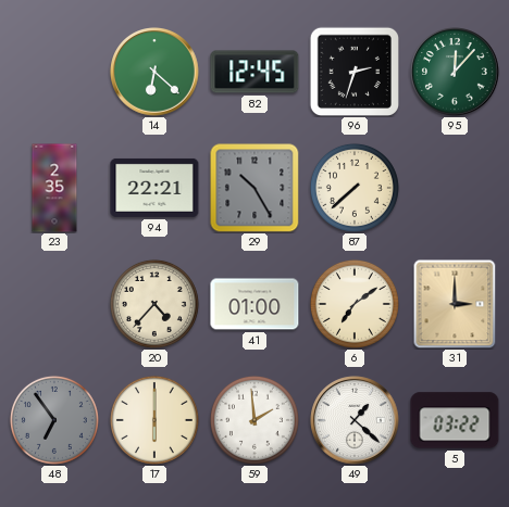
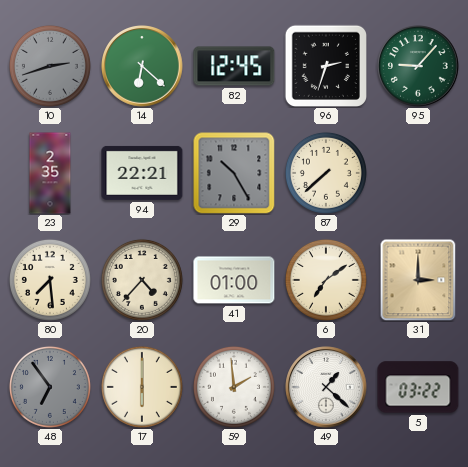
10: none -> 2:42 (50, 66)
95: 12:07 -> 9:07 (418, 66)
80: none -> 7:29 (50, 280)
